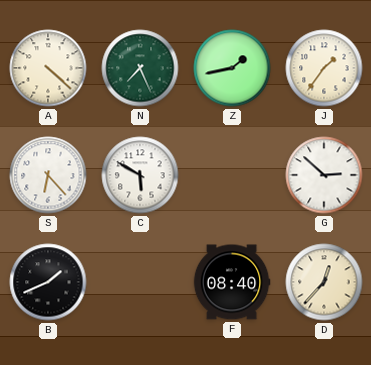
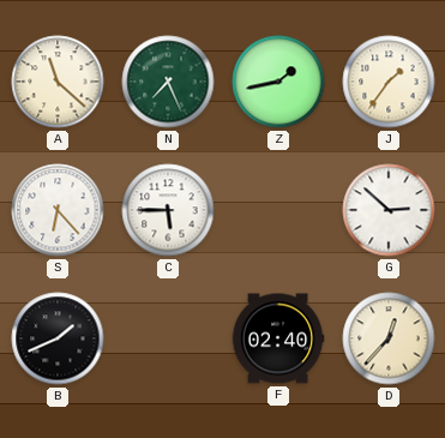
A: 4:22 -> 11:22 (58, 82)
C: 5:50 -> 5:45 (168, 210)
F: 08:40 -> 02:40 (278, 338)
